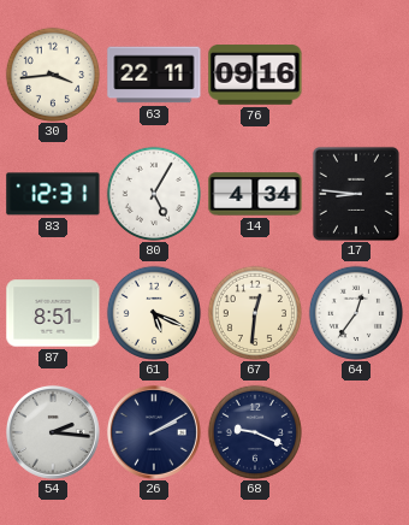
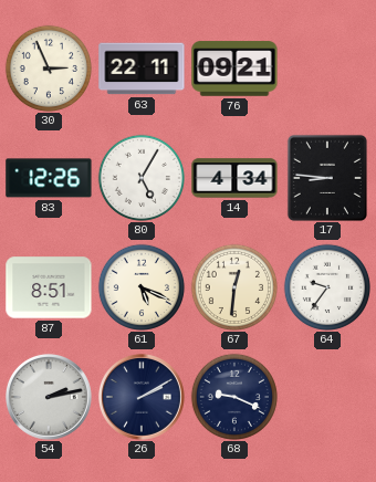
30: 3:44 -> 2:56 (49, 69)
76: 09:16 -> 09:21 (234, 69)
83: 12:31 -> 12:26 (49, 178)
64: 12:36 -> 9:36 (327, 287)
54: 2:16 -> 2:13 (49, 397)
